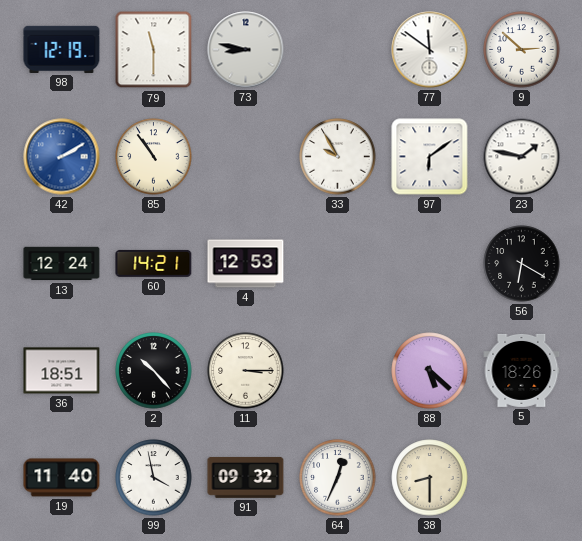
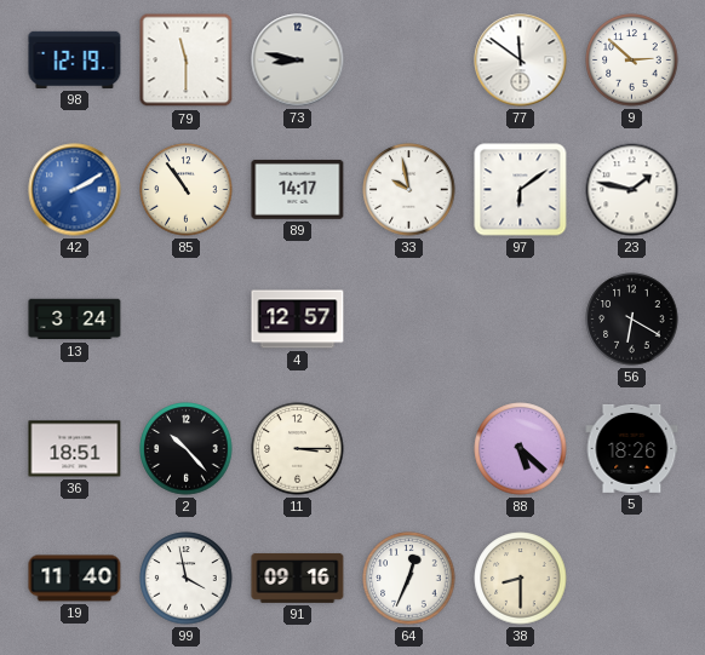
89: none -> 14:17 (298, 189)
33: 9:55 -> 9:58 (409, 190)
13: 12:24 -> 3:24 (75, 320)
60: 14:21 -> none (154, 263)
4: 12:53 -> 12:57 (298, 320)
91: 09:32 -> 09:16 (298, 578)
